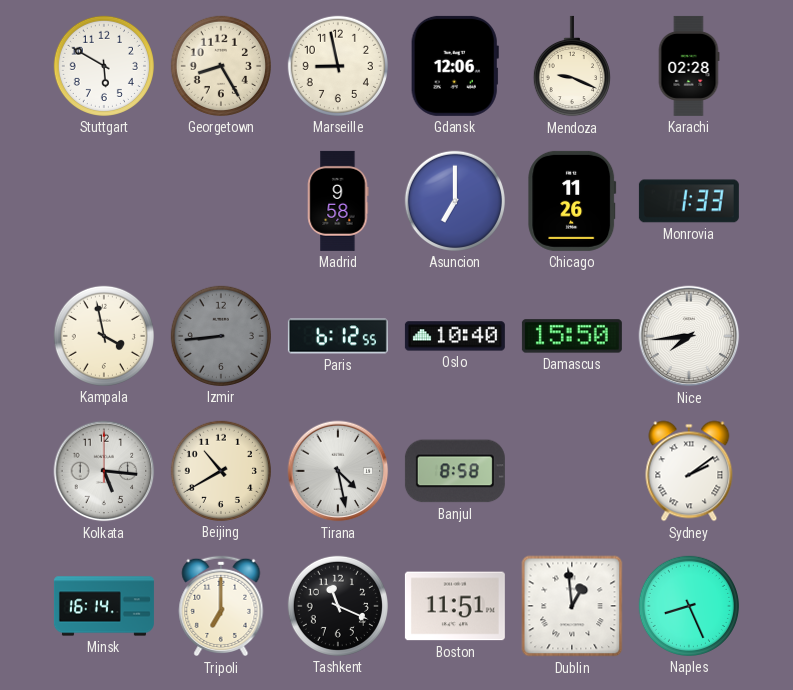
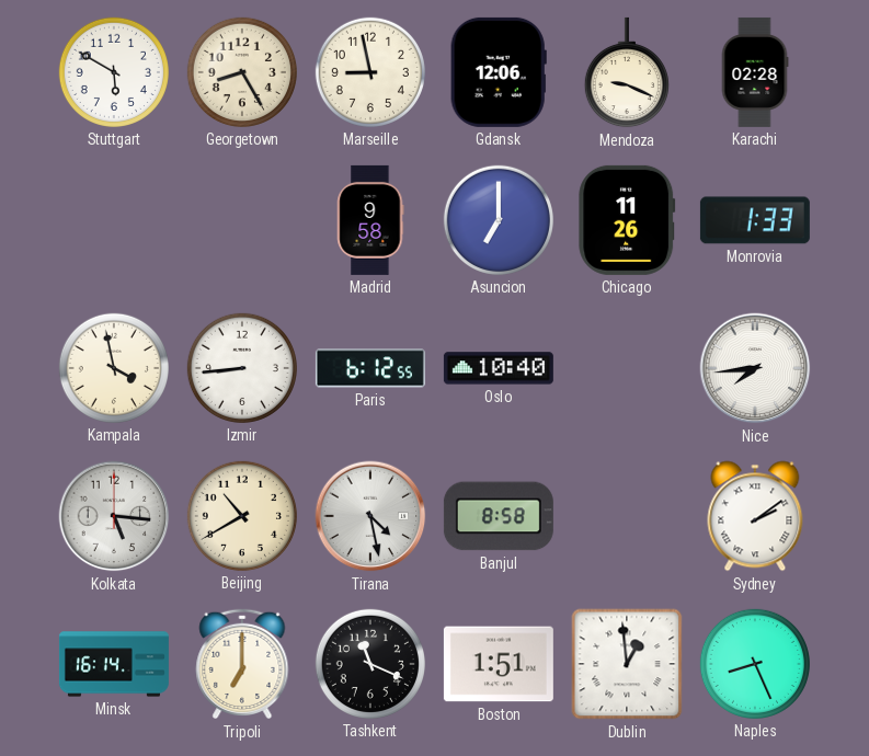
Izmir dial: grey -> white (242, 368)
Damascus: 15:50 -> none (572, 336)
Boston: 11:51 -> 1:51 (499, 664)
